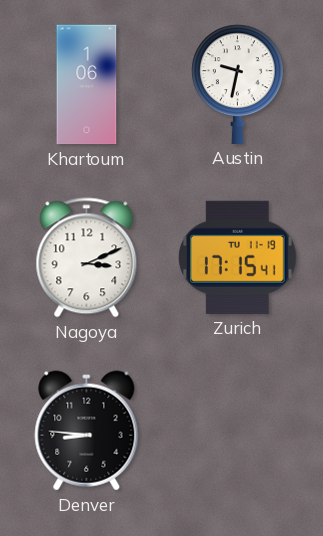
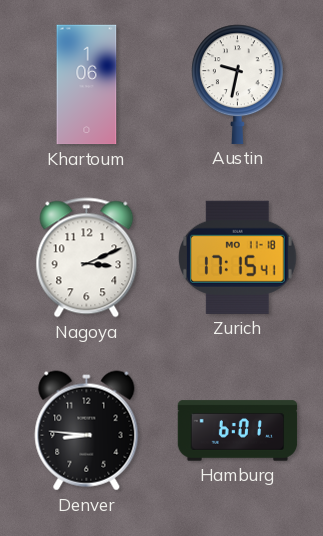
Zurich date: TU 11-19 -> MO 11-18 (237, 257)
Hamburg: none -> 6:01 (238, 431)
